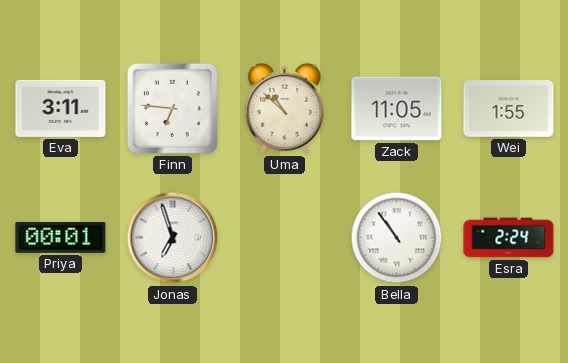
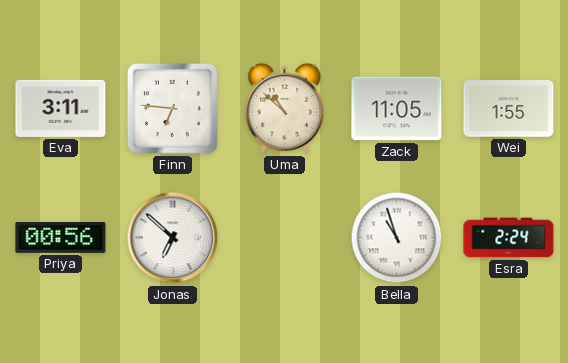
Priya: 00:01 -> 00:56 (61, 237)
Jonas: 6:57 -> 6:52 (173, 238)
Bella: 10:54 -> 10:57 (397, 238)
